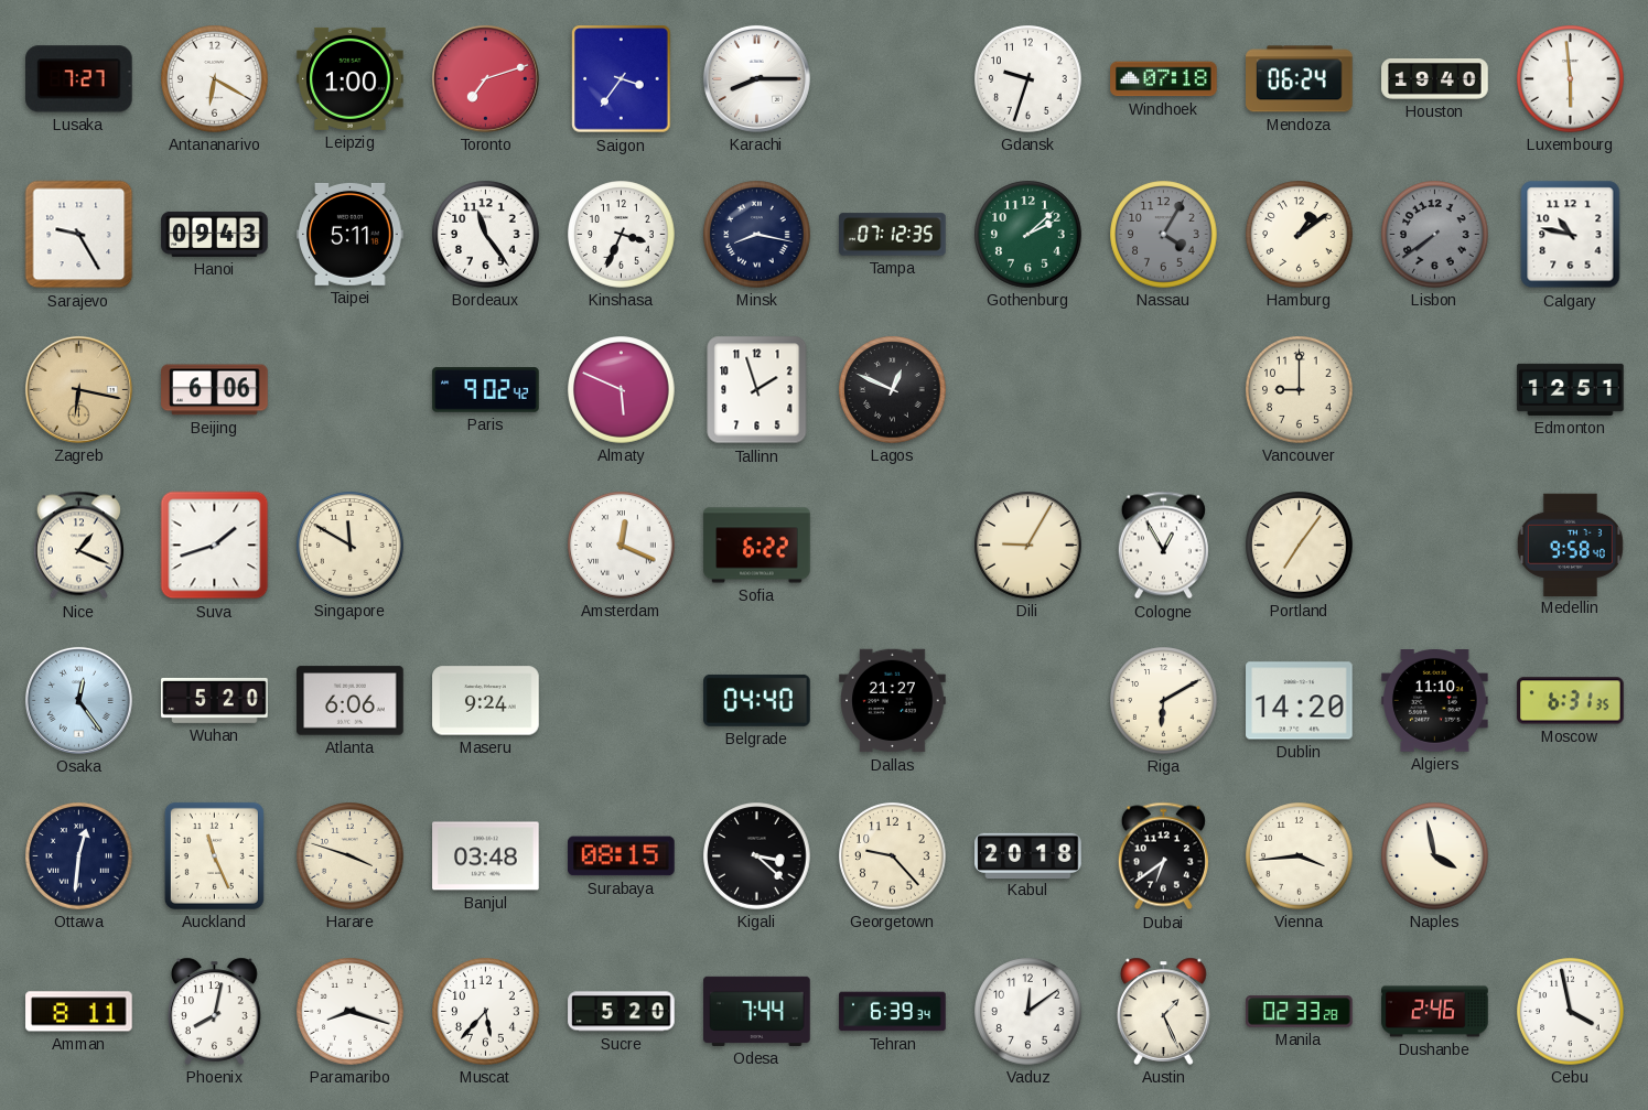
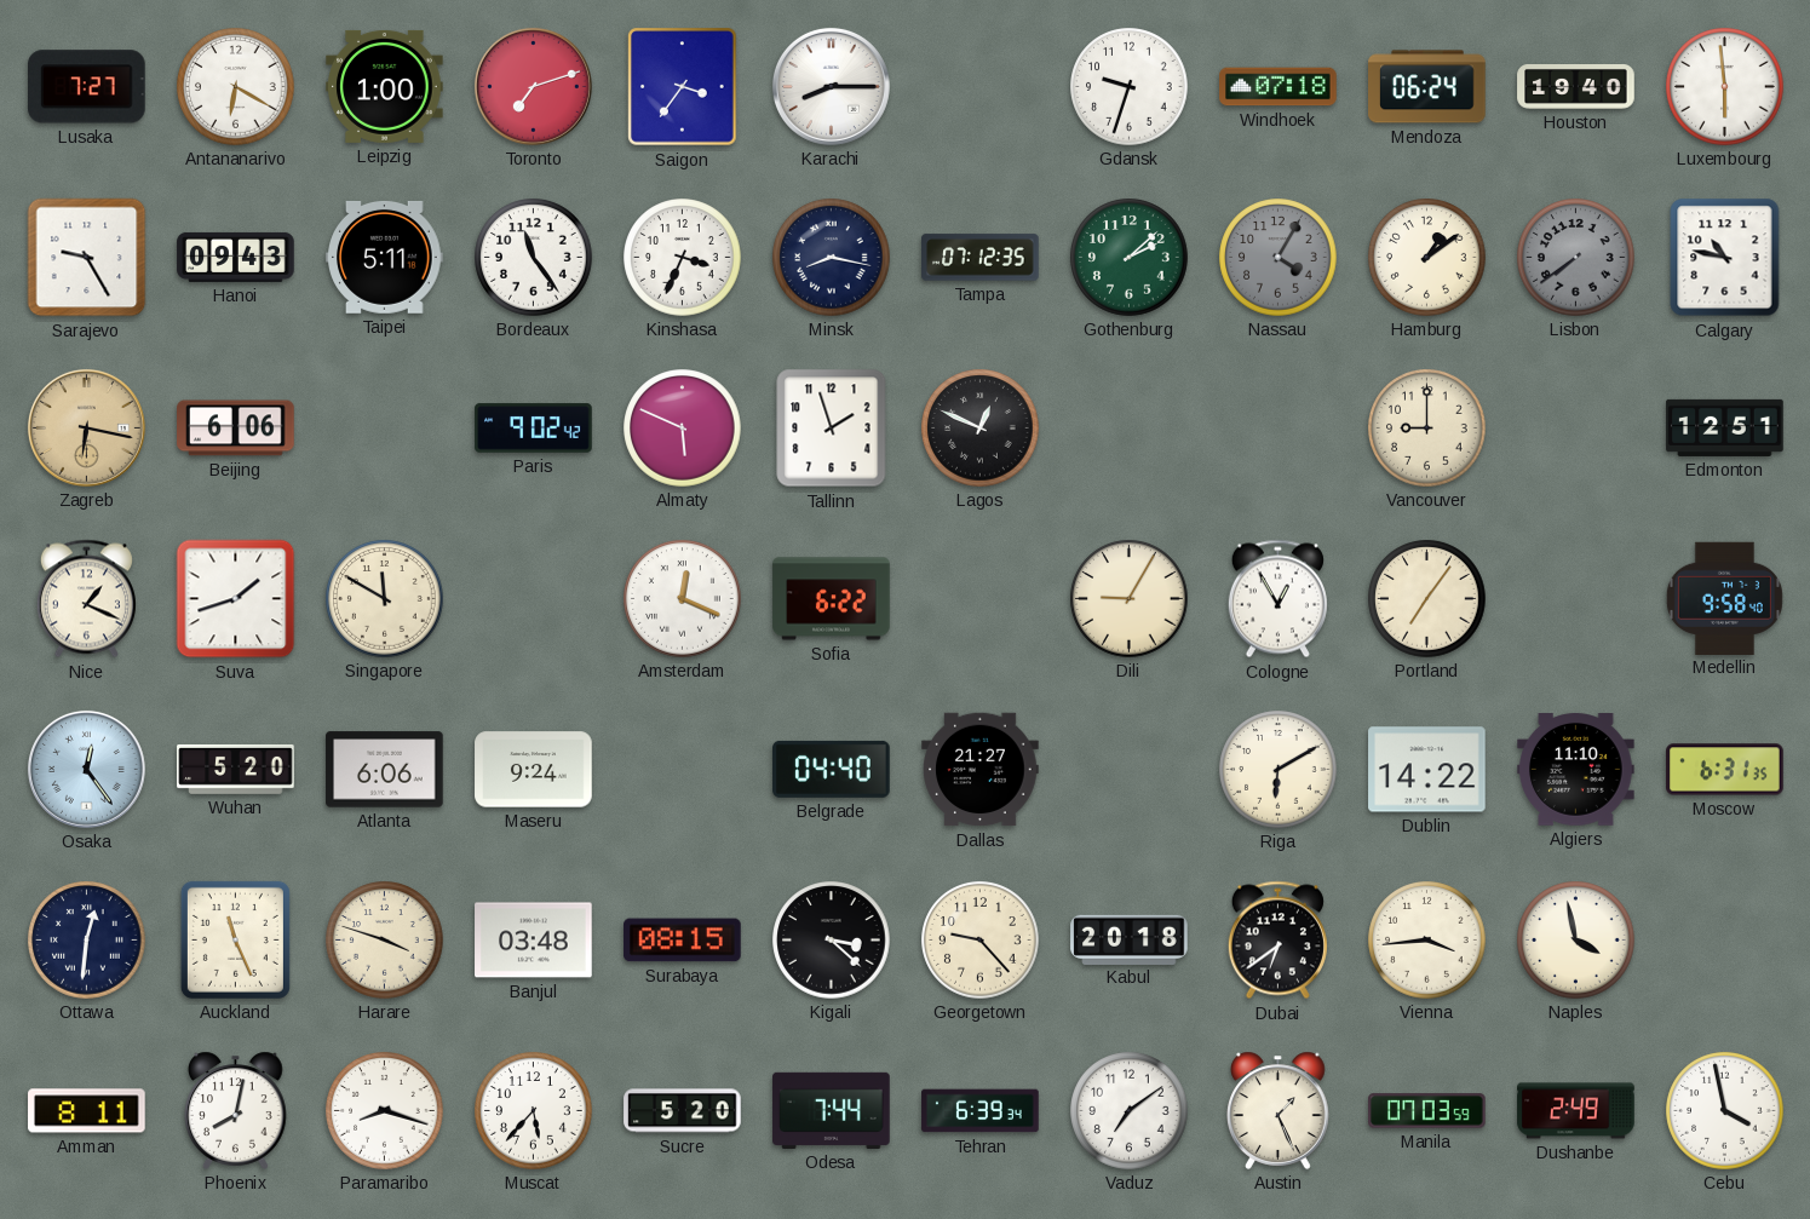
Dublin: 14:20 -> 14:22 (1427, 770)
Vaduz: 12:09 -> 7:09 (1130, 1111)
Manila: 02:33 -> 07:03 (1427, 1111)
Dushanbe: 2:46 -> 2:49 (1576, 1111)
